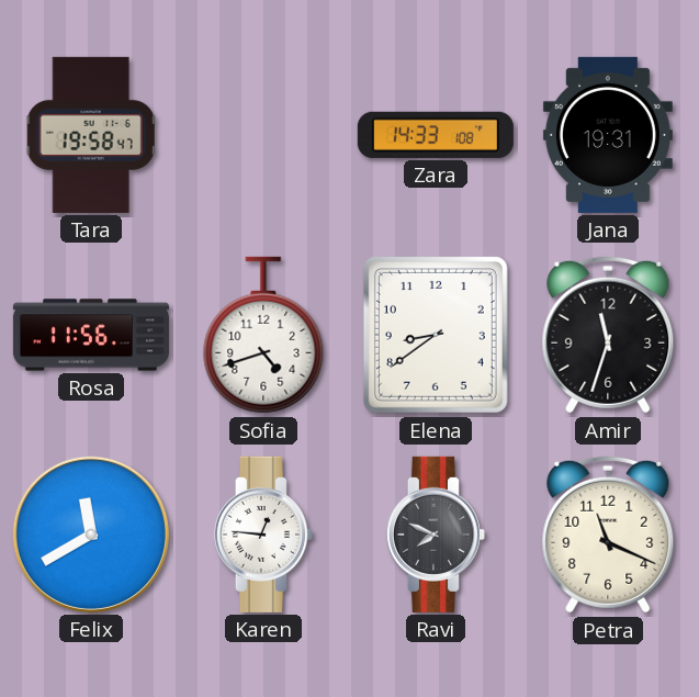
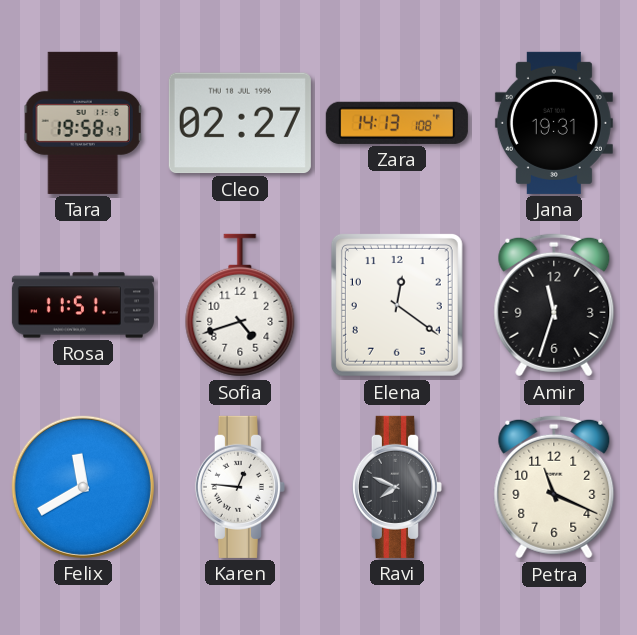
Cleo: none -> 02:27 (240, 123)
Zara: 14:33 -> 14:13 (397, 123)
Rosa: 11:56 -> 11:51 (83, 305)
Elena: 8:39 -> 12:21 (397, 305)
